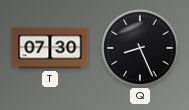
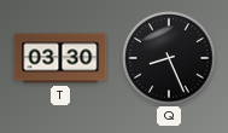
T: 07:30 -> 03:30 (60, 58)
